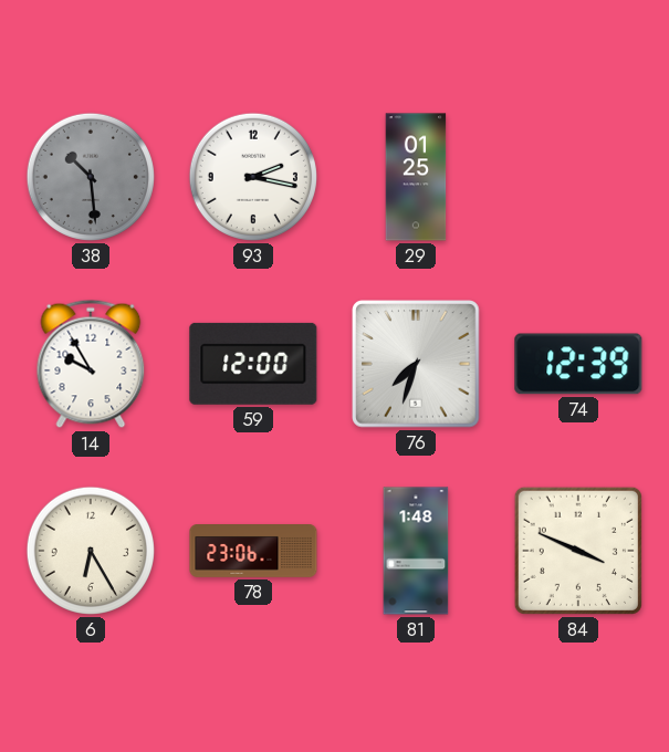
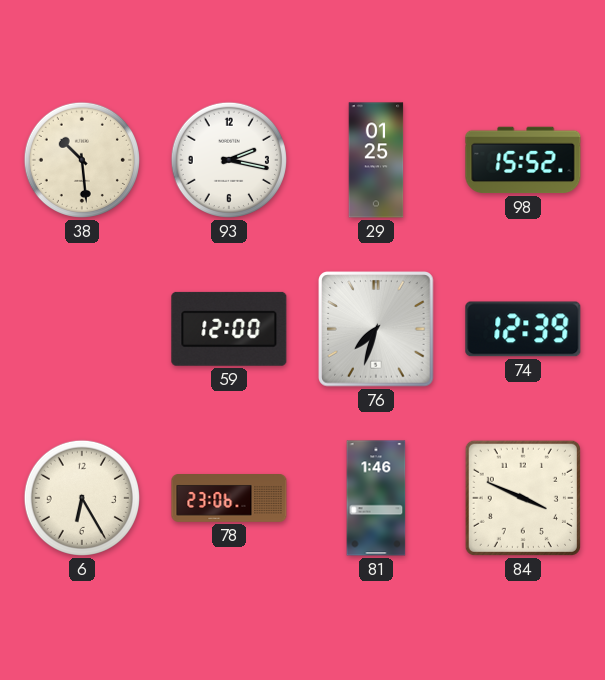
38 dial: grey -> cream (82, 160)
98: none -> 15:52 (523, 160)
14: 9:55 -> none (91, 364)
81: 1:48 -> 1:46 (376, 498)
